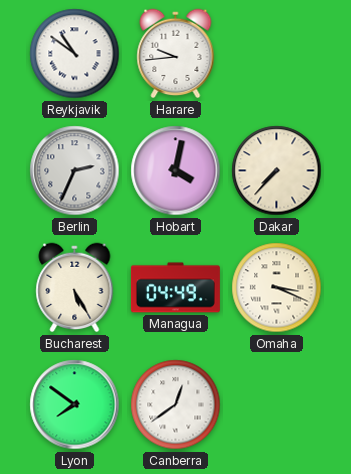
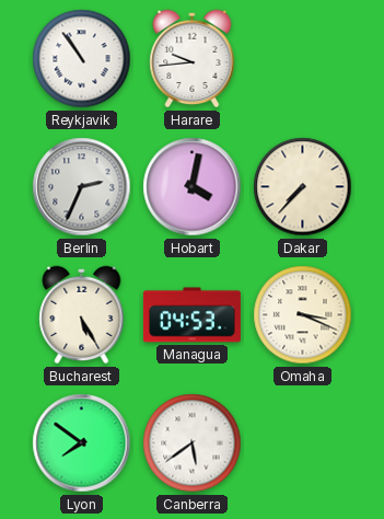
Reykjavik: 10:51 -> 10:54 (82, 59)
Managua: 04:49 -> 04:53 (191, 315)
Canberra: 12:39 -> 5:39 (193, 443)
